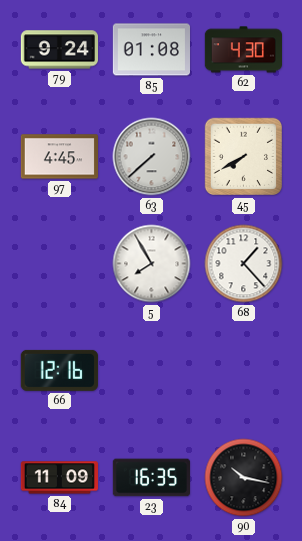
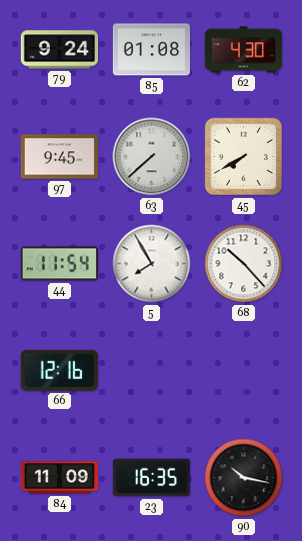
97: 4:45 -> 9:45 (59, 157)
44: none -> 11:54 (59, 264)
68: 1:23 -> 10:23 (244, 264)
